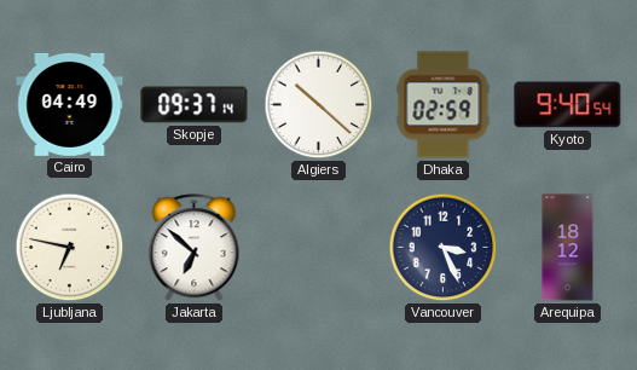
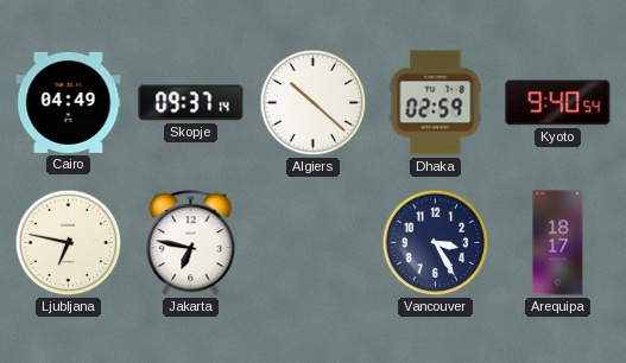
Jakarta: 6:52 -> 6:47 (191, 243)
Vancouver: 3:26 -> 3:25 (436, 243)
Arequipa: 18:12 -> 18:17 (558, 243)
